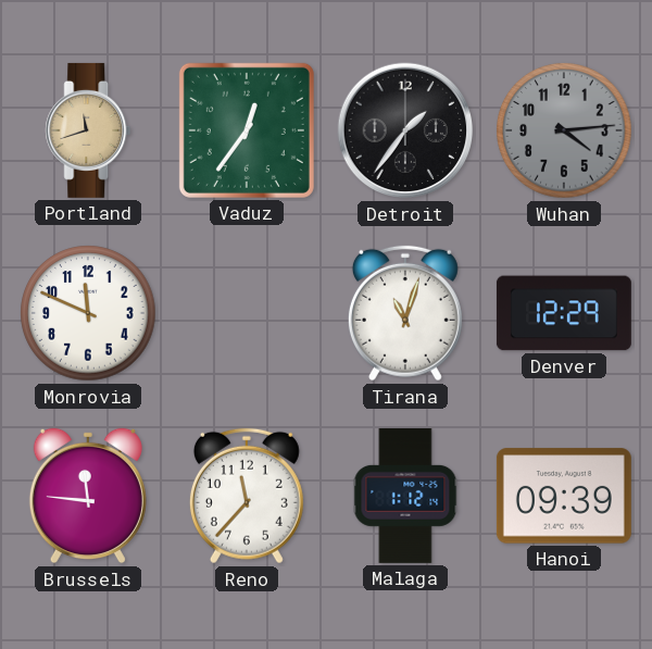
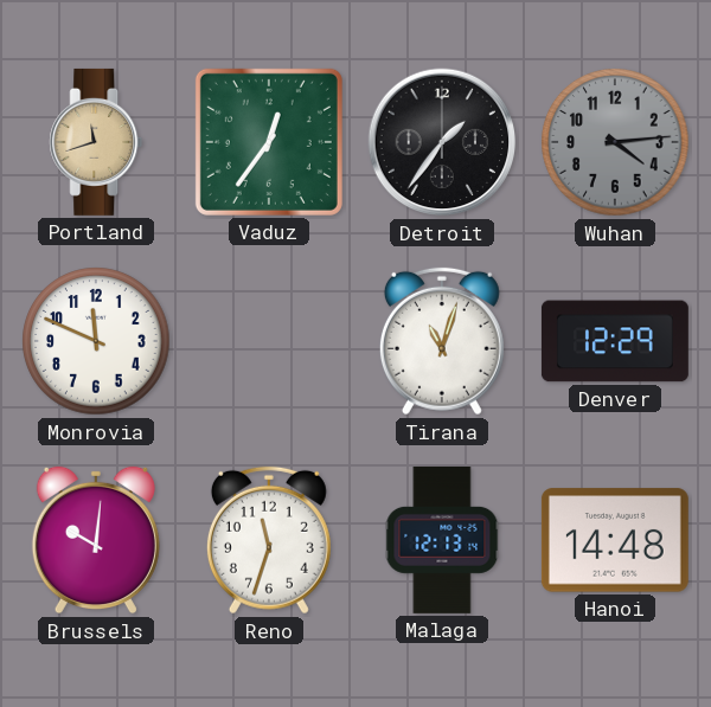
Brussels: 11:46 -> 10:01 (96, 540)
Reno: 11:37 -> 11:33 (269, 540)
Malaga: 1:12 -> 12:13 (442, 540)
Hanoi: 09:39 -> 14:48 (615, 540)
